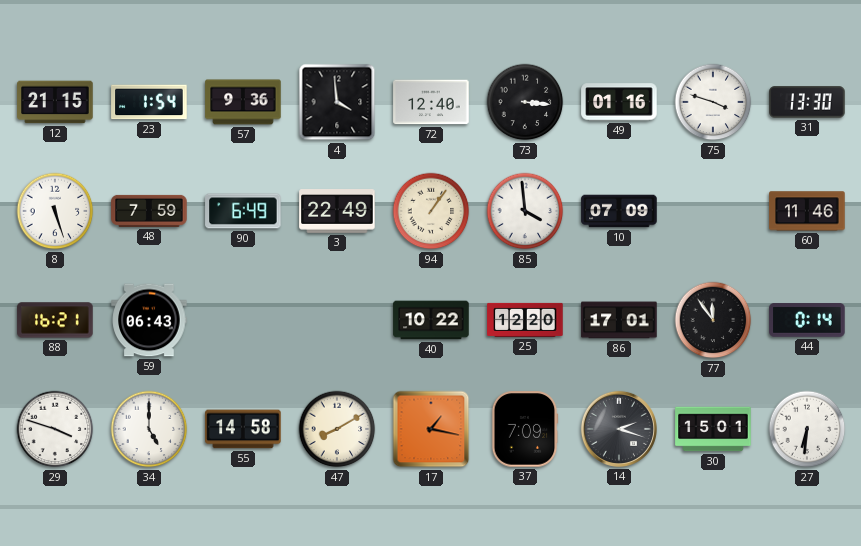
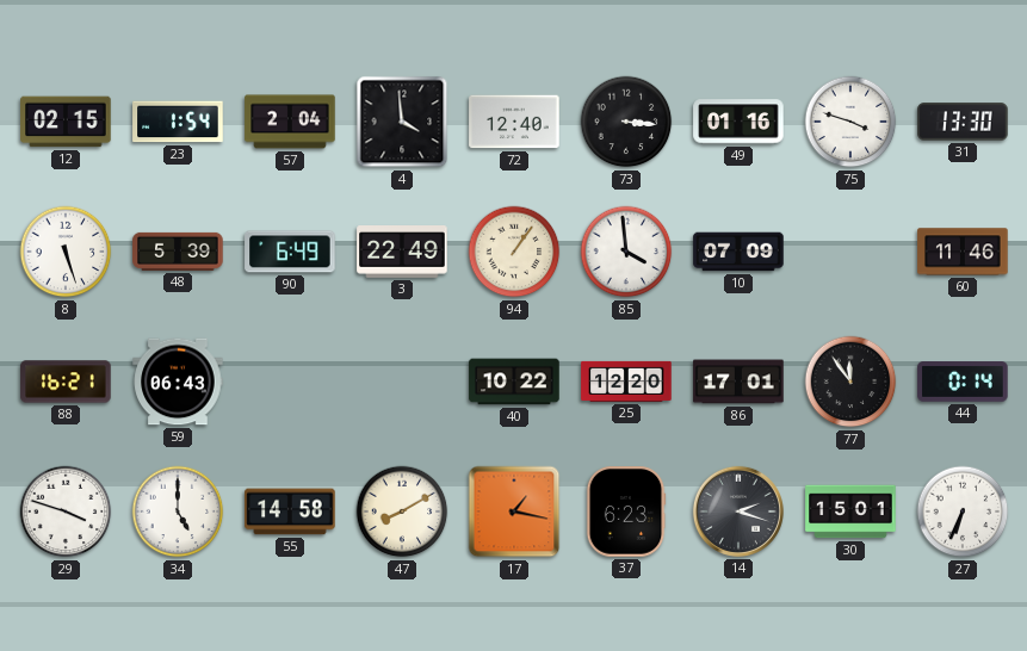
12: 21:15 -> 02:15 (66, 122)
57: 9:36 -> 2:04 (290, 122)
48: 7:59 -> 5:39 (178, 252)
37: 7:09 -> 6:23 (626, 511)
27: 6:31 -> 6:34 (963, 511)
